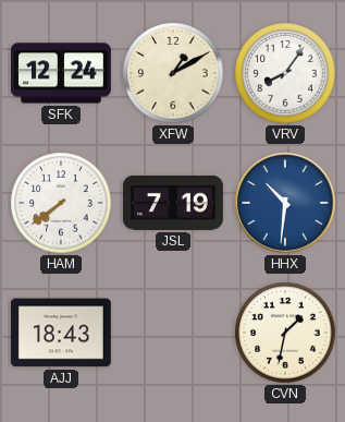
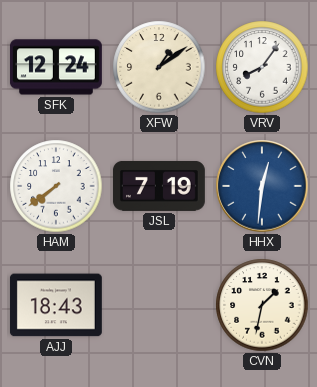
XFW: 1:10 -> 1:09 (159, 67)
HHX: 10:31 -> 12:31 (262, 186)
